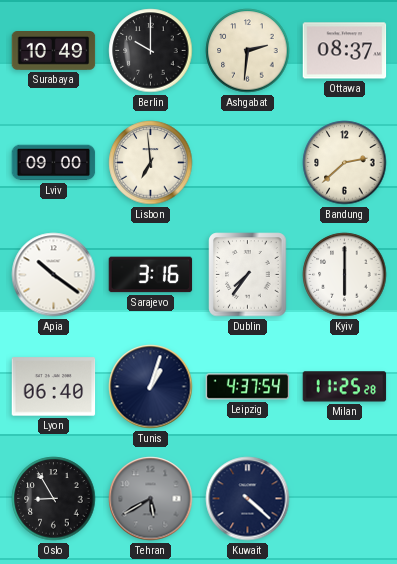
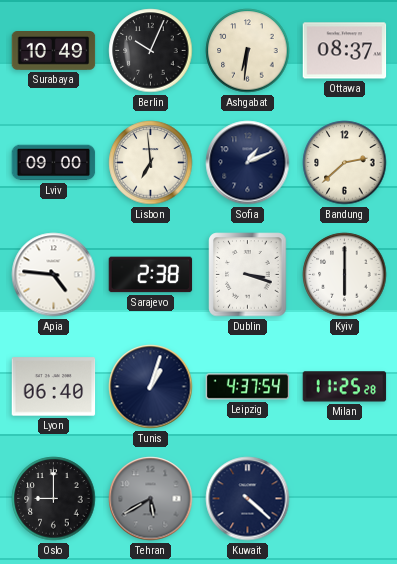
Berlin: 10:00 -> 10:04 (151, 51)
Ashgabat: 2:31 -> 6:31 (248, 51)
Sofia: none -> 1:11 (248, 163)
Apia: 10:21 -> 4:46 (54, 275)
Sarajevo: 3:16 -> 2:38 (151, 275)
Dublin: 7:36 -> 3:18 (248, 275)
Oslo: 8:55 -> 9:00 (54, 499)
